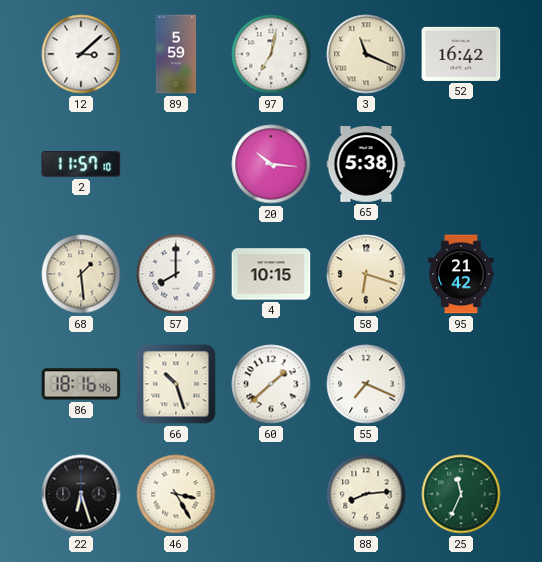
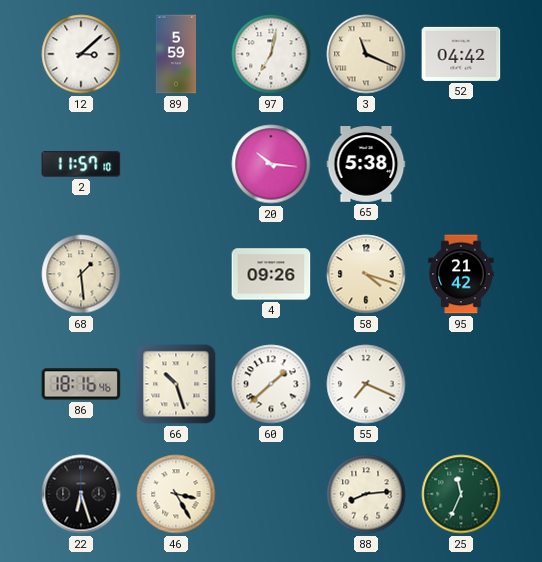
52: 16:42 -> 04:42 (461, 54)
57: 8:00 -> none (176, 274)
4: 10:15 -> 09:26 (271, 274)
58: 6:18 -> 4:18 (366, 274)
